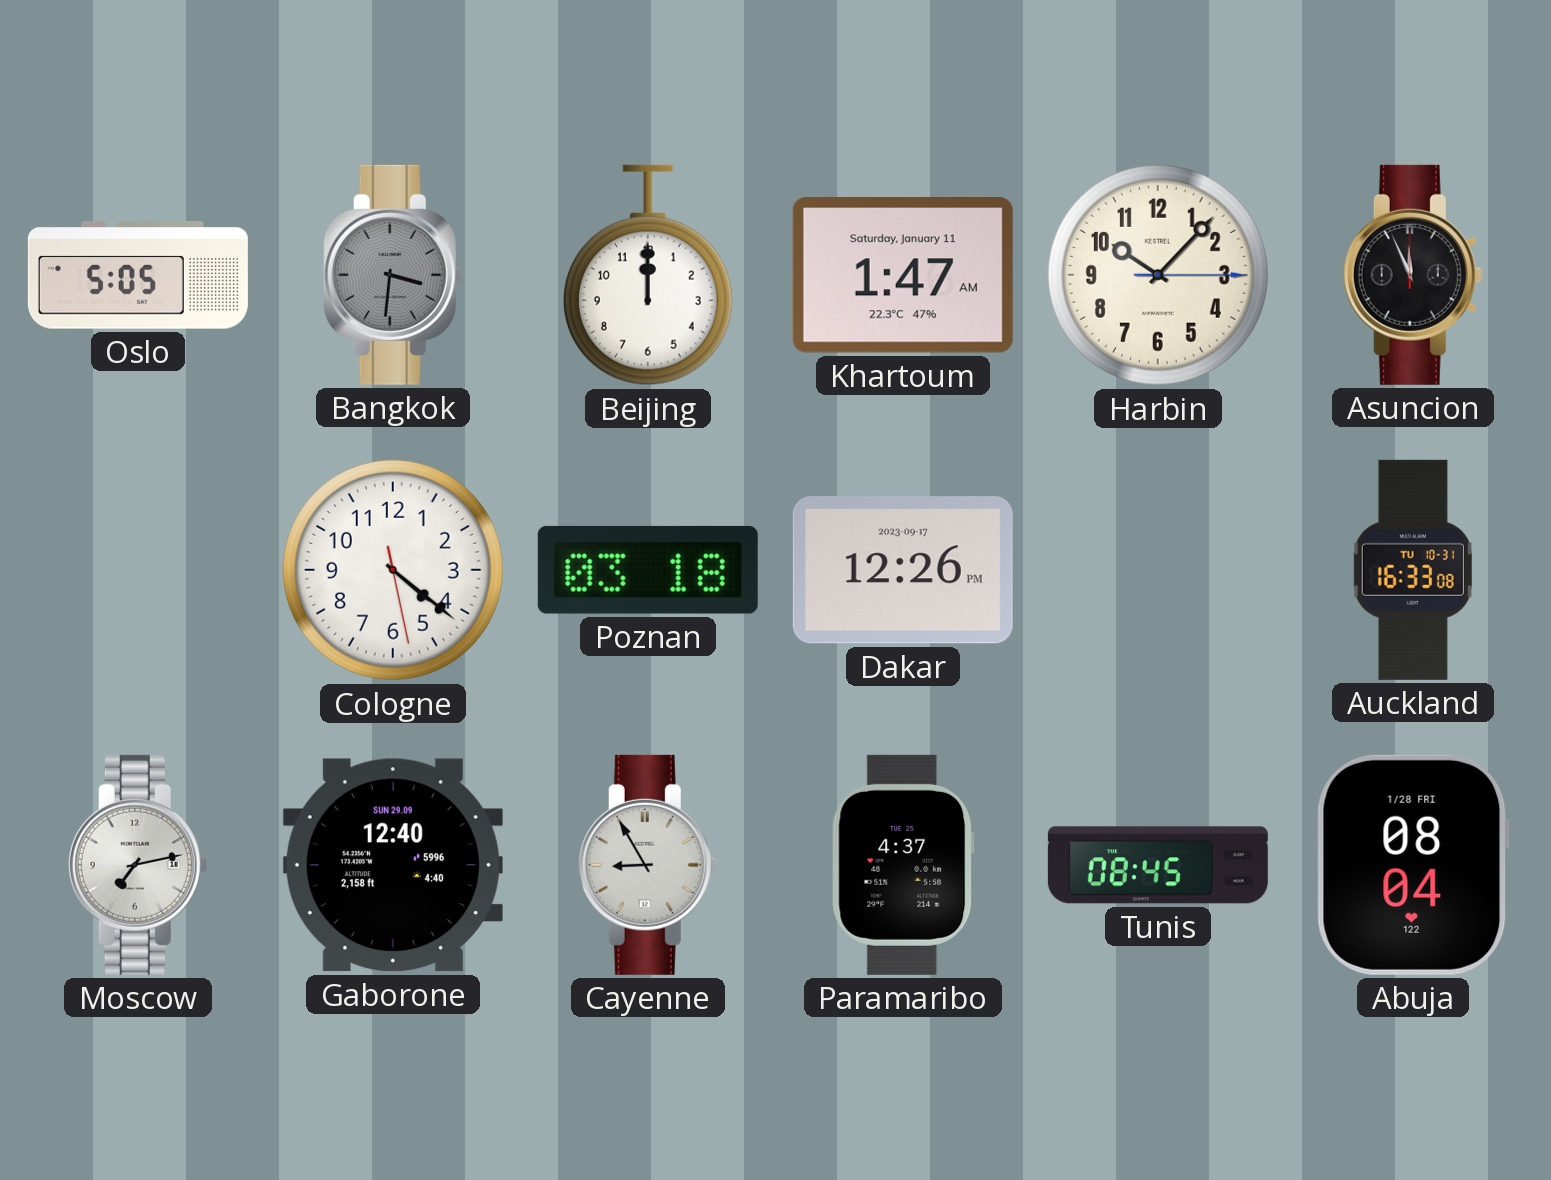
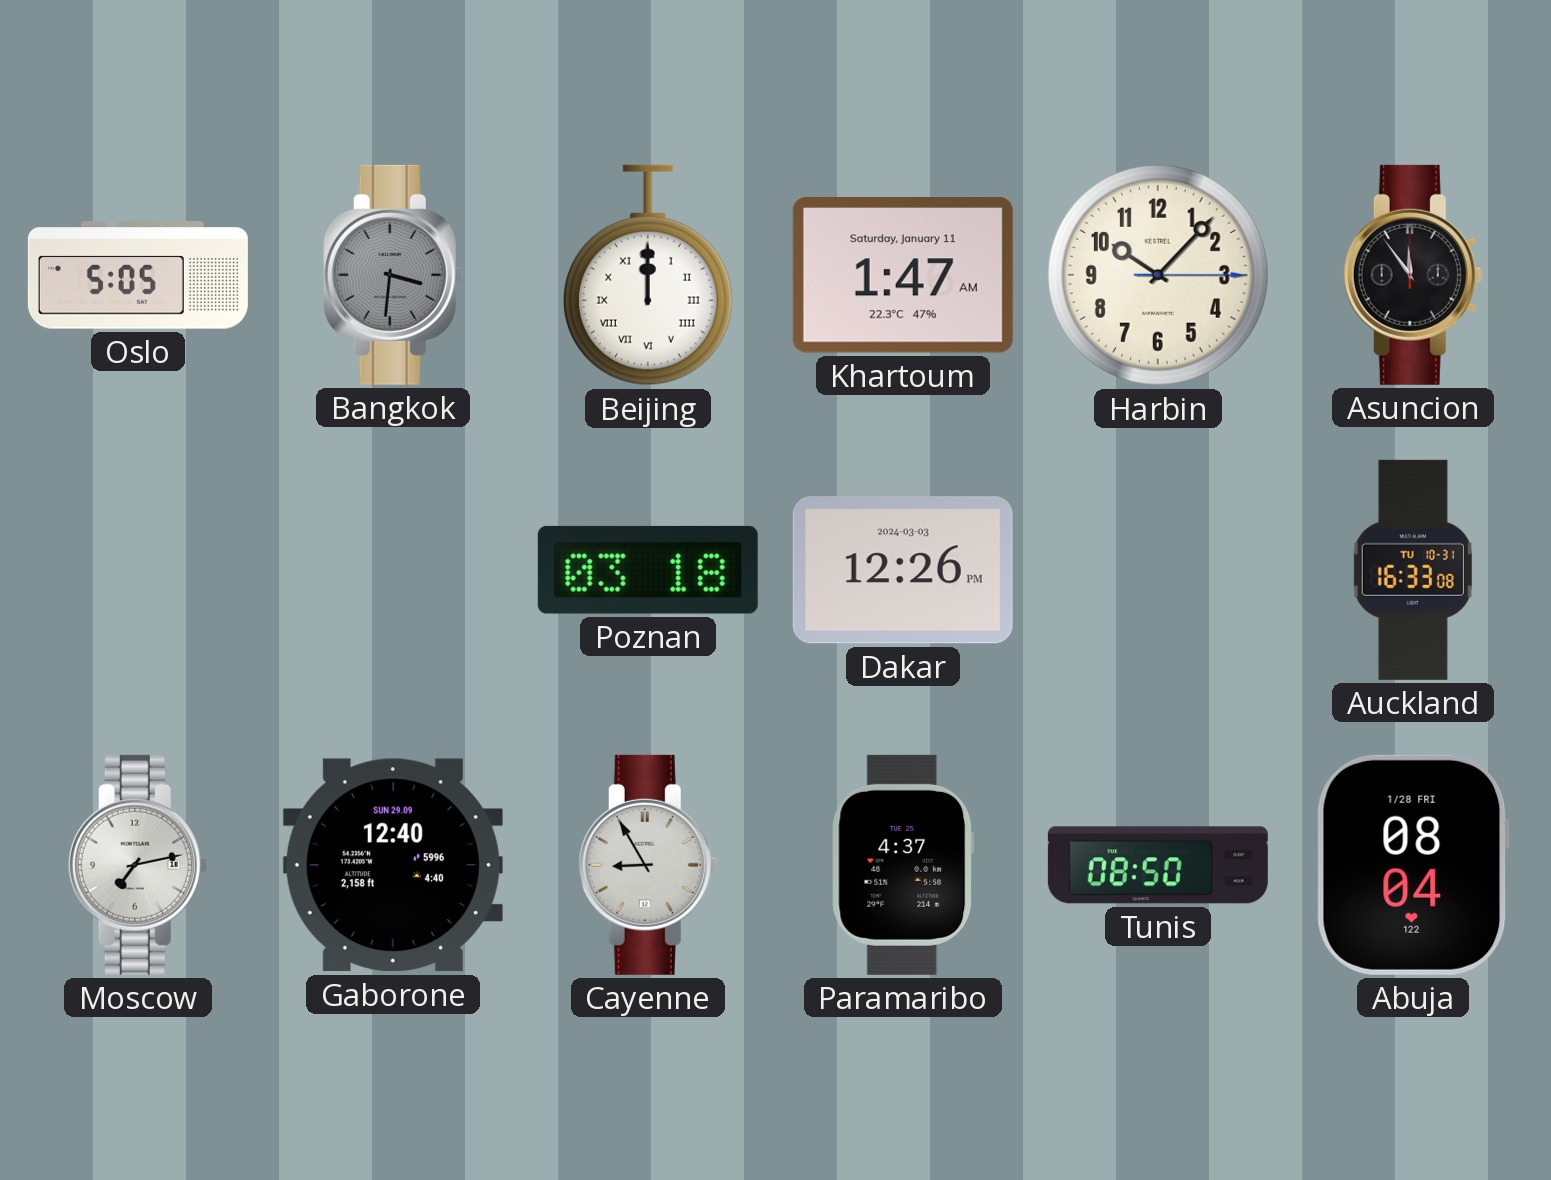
Beijing numerals: Arabic -> Roman (648, 275)
Asuncion: 11:56 -> 11:54 (1413, 275)
Cologne: 4:21 -> none (393, 570)
Dakar date: 2023-09-17 -> 2024-03-03 (903, 570)
Tunis: 08:45 -> 08:50 (1158, 865)
